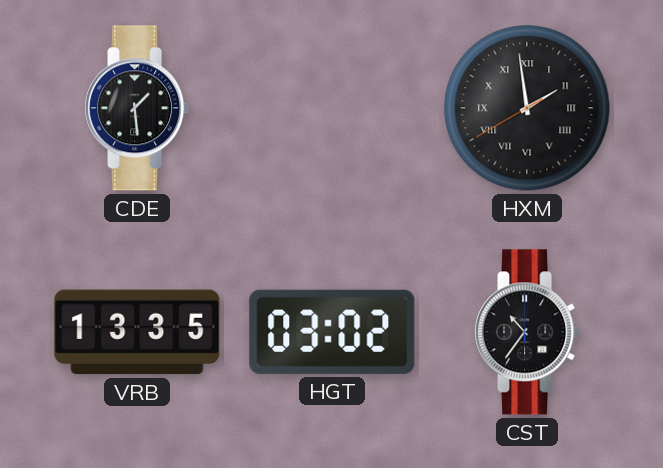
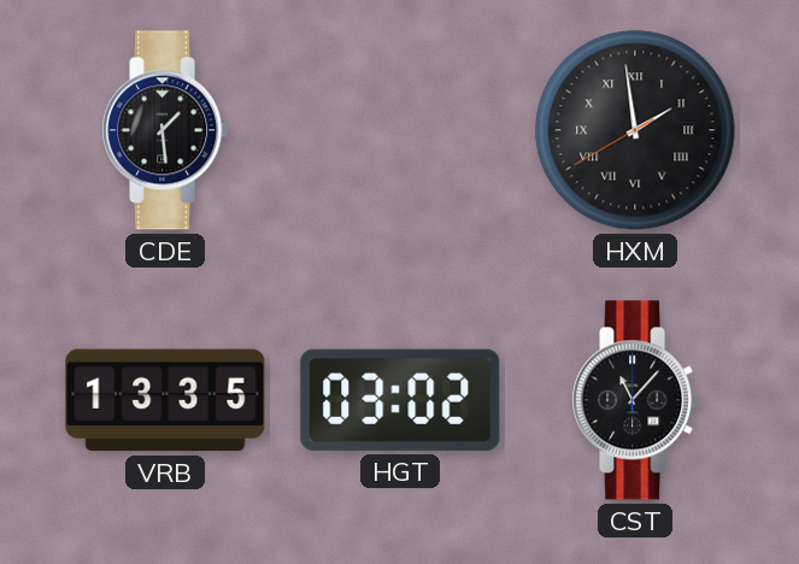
CST: 10:36 -> 11:07 (635, 400)
